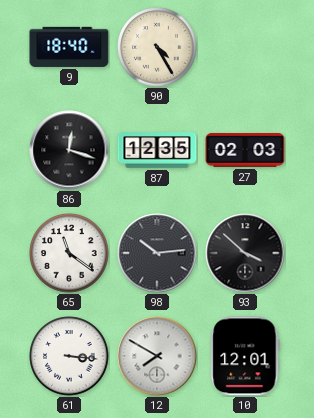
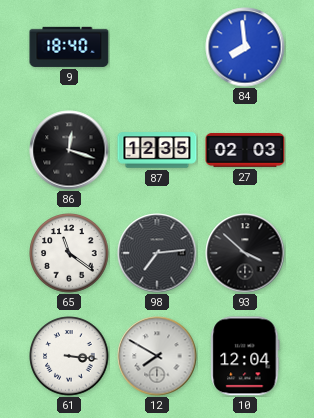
90: 4:25 -> none (157, 47)
84: none -> 7:59 (245, 47)
98: 10:14 -> 7:14 (157, 253)
10: 12:01 -> 12:04 (245, 356)
